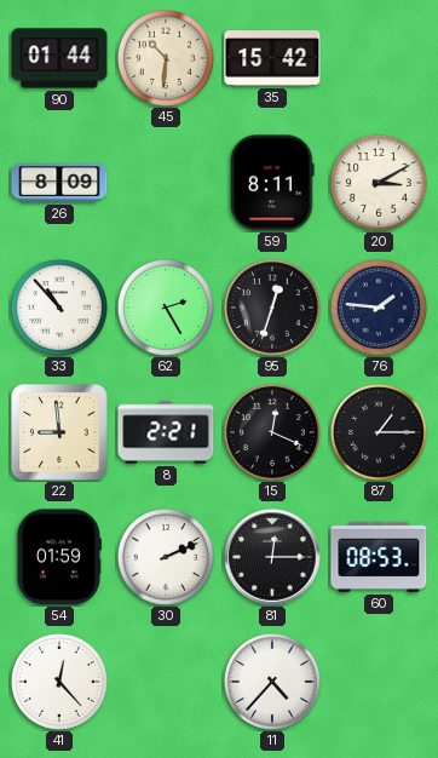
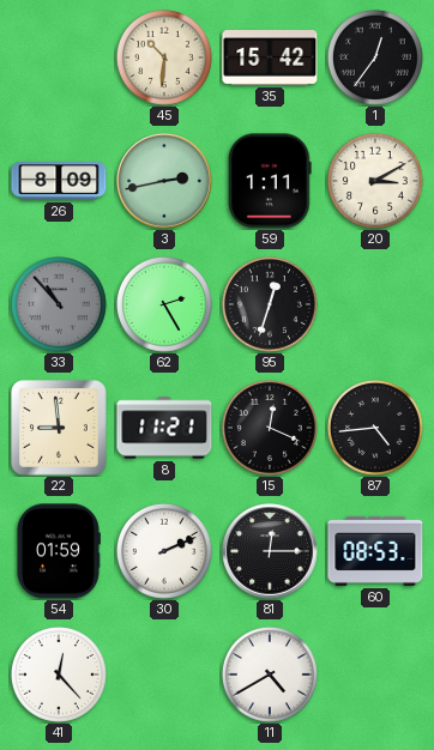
90: 01:44 -> none (59, 58)
1: none -> 12:36 (375, 58)
3: none -> 2:43 (164, 181)
59: 8:11 -> 1:11 (270, 181)
33 dial: white -> grey (59, 304)
76: 1:46 -> none (379, 308)
8: 2:21 -> 11:21 (164, 428)
87: 1:15 -> 4:44 (375, 428)
11: 4:37 -> 4:40 (270, 675)
